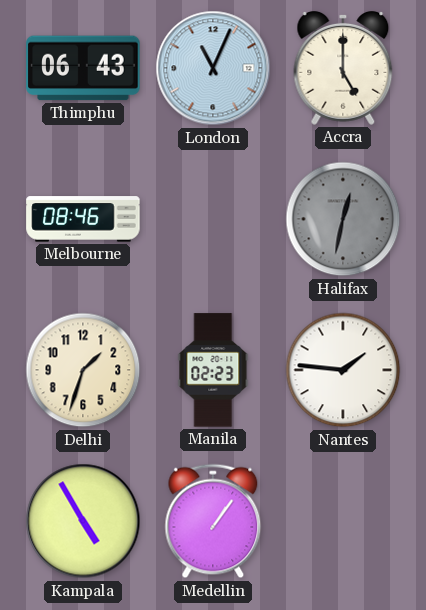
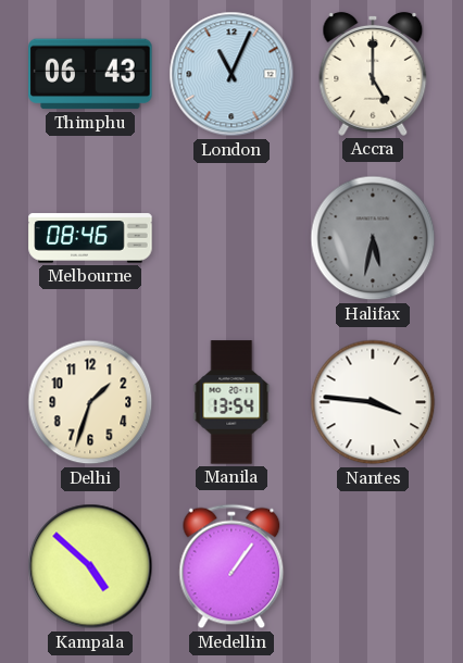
Halifax: 12:32 -> 5:32 (373, 238)
Manila: 02:23 -> 13:54 (231, 402)
Nantes: 1:46 -> 3:46 (373, 402)
Kampala: 4:55 -> 4:52 (90, 566)
